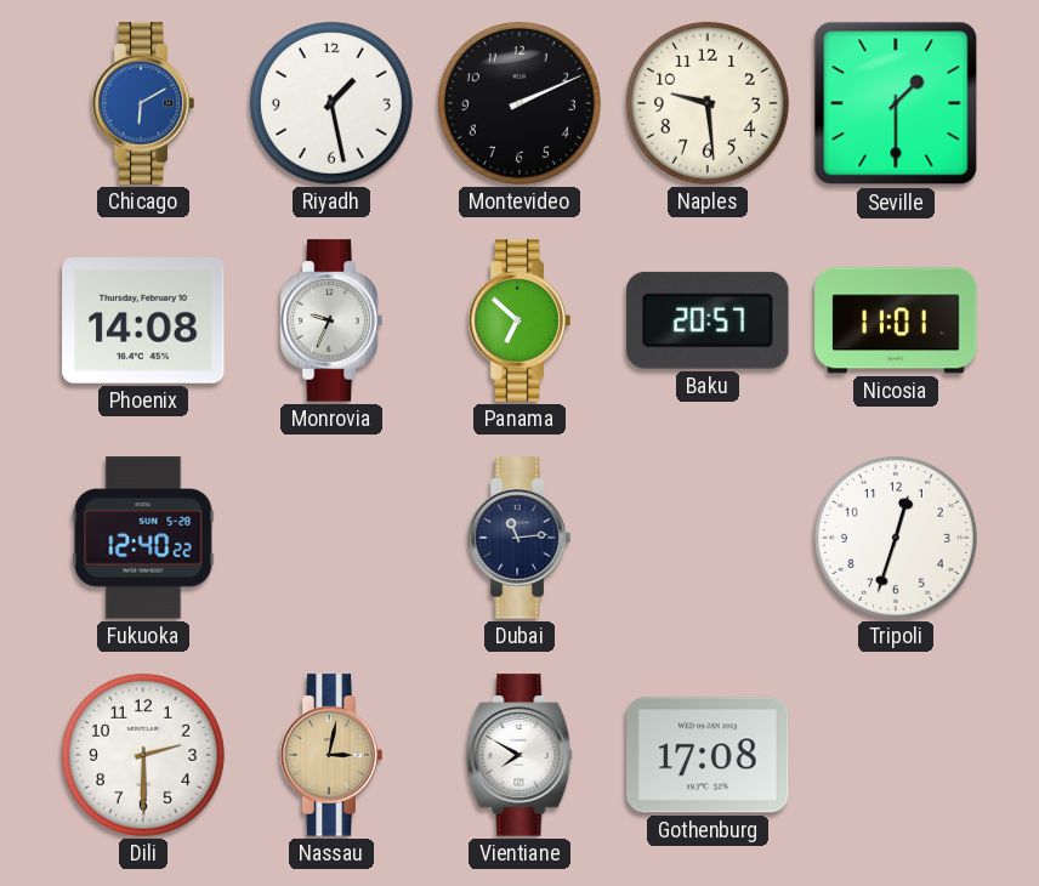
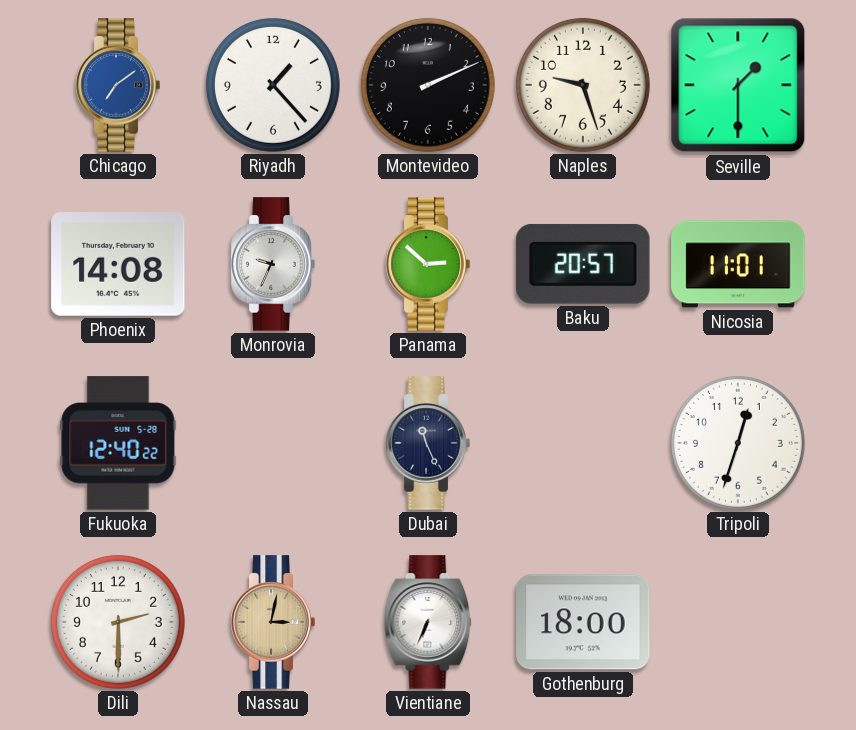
Chicago: 6:10 -> 7:09 (118, 85)
Riyadh: 1:28 -> 1:23 (273, 85)
Naples: 9:29 -> 9:27 (583, 85)
Panama: 6:52 -> 2:52 (428, 264)
Dubai: 11:14 -> 11:26 (428, 443)
Vientiane: 7:50 -> 6:34 (428, 622)
Gothenburg: 17:08 -> 18:00 (583, 622)
